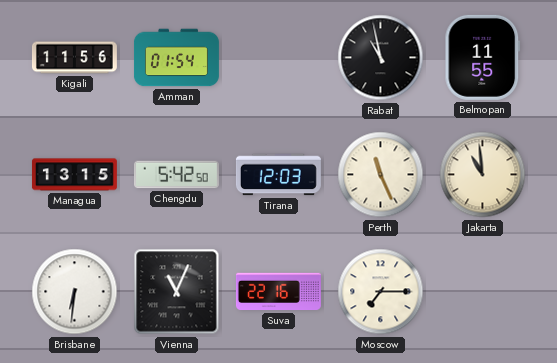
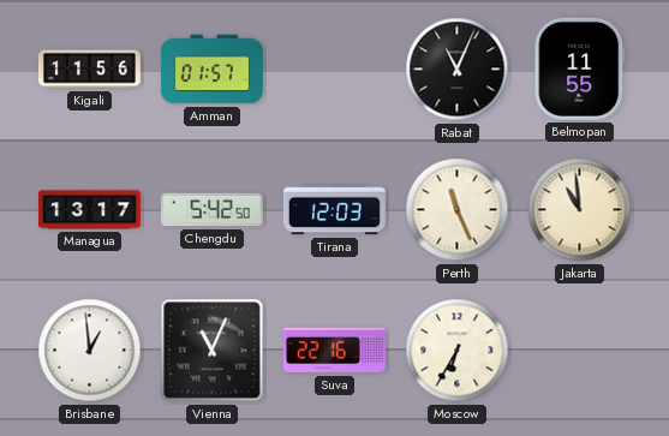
Amman: 01:54 -> 01:57 (211, 70)
Rabat: 10:58 -> 11:04 (458, 70)
Managua: 13:15 -> 13:17 (89, 210)
Brisbane: 6:31 -> 12:59 (90, 351)
Moscow: 7:15 -> 6:35 (458, 351)
